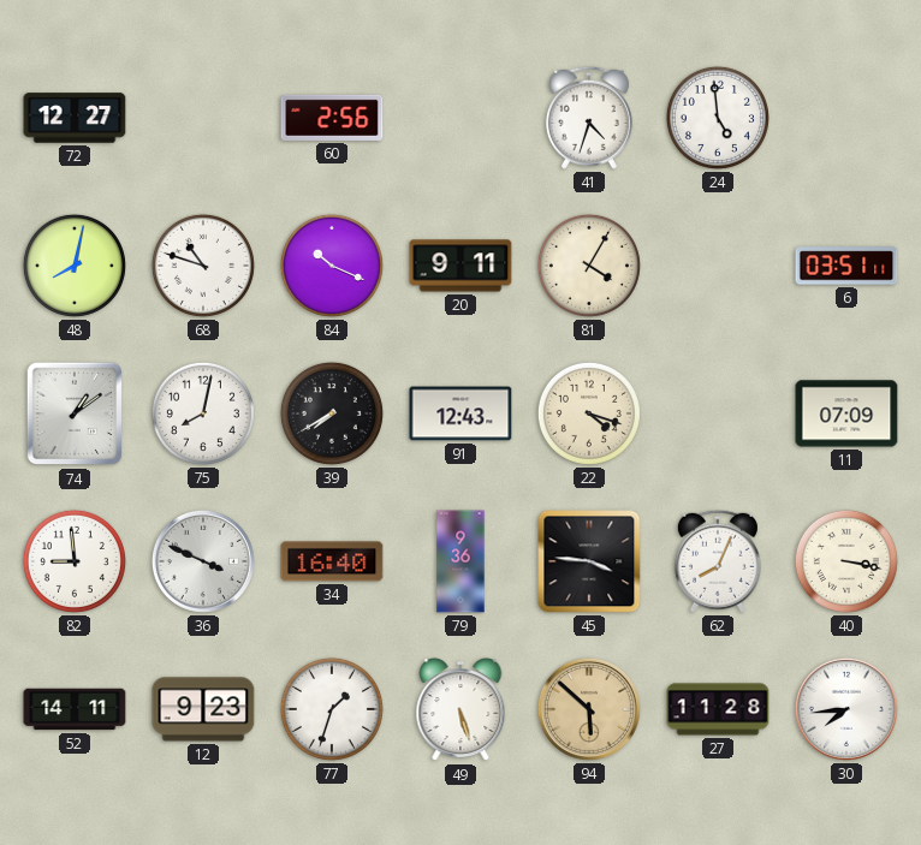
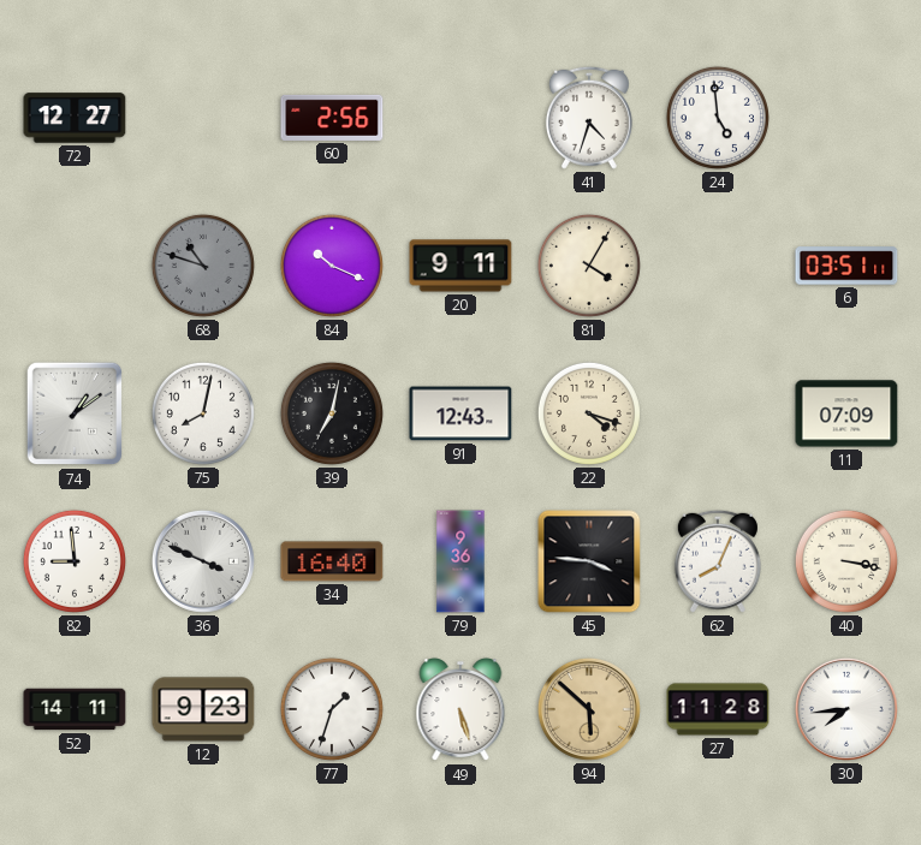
48: 8:02 -> none (75, 266)
68 dial: white -> grey (203, 266)
39: 7:40 -> 7:02 (332, 413)
